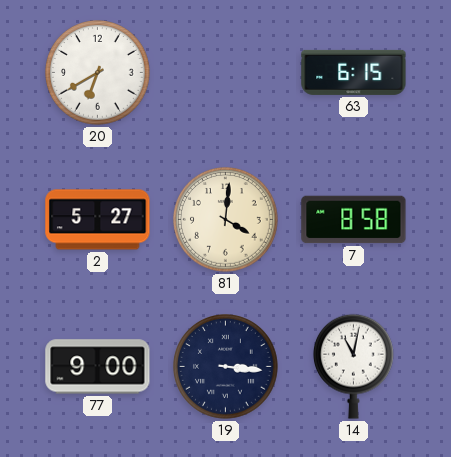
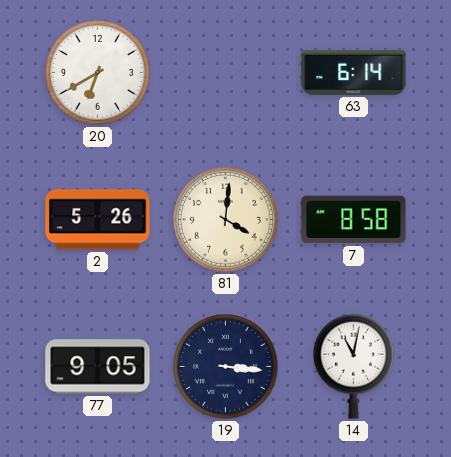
63: 6:15 -> 6:14 (354, 72)
2: 5:27 -> 5:26 (98, 220)
77: 9:00 -> 9:05 (98, 367)
